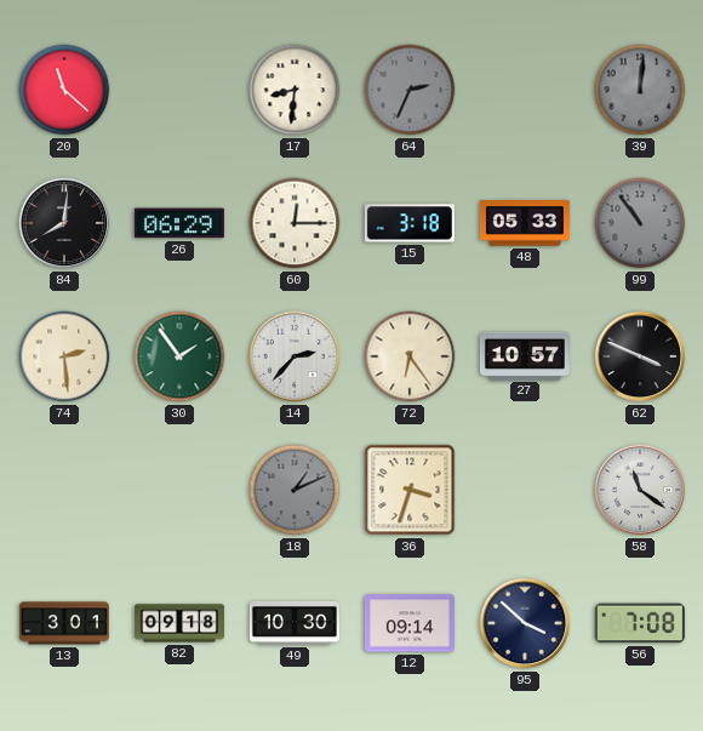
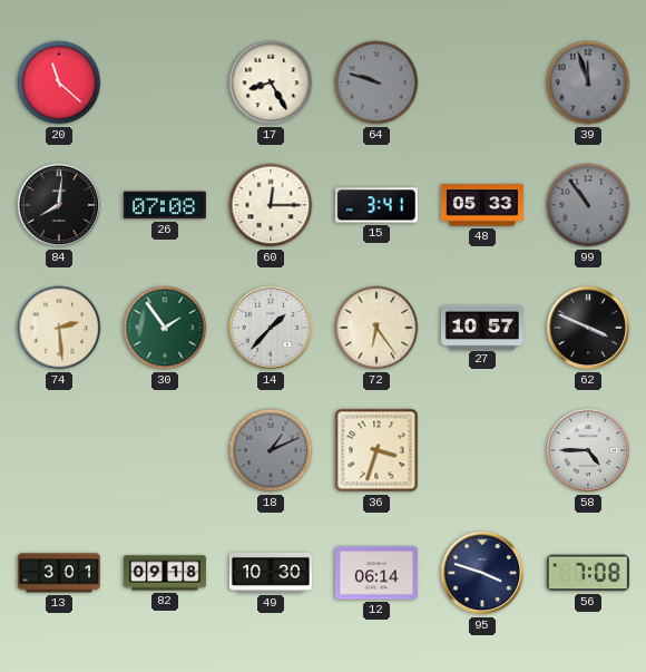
17: 8:31 -> 8:25 (271, 82)
64: 2:34 -> 9:48 (376, 82)
39: 12:01 -> 11:57 (588, 82)
26: 06:29 -> 07:08 (165, 205)
15: 3:18 -> 3:41 (376, 205)
14: 2:37 -> 1:37 (271, 328)
58: 11:21 -> 4:45 (588, 450)
12: 09:14 -> 06:14 (376, 573)
95: 3:52 -> 3:48 (482, 573)
